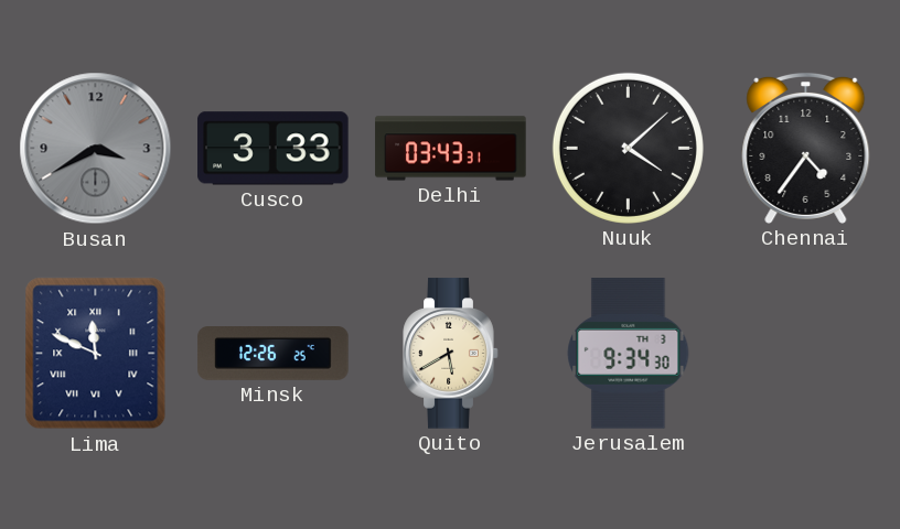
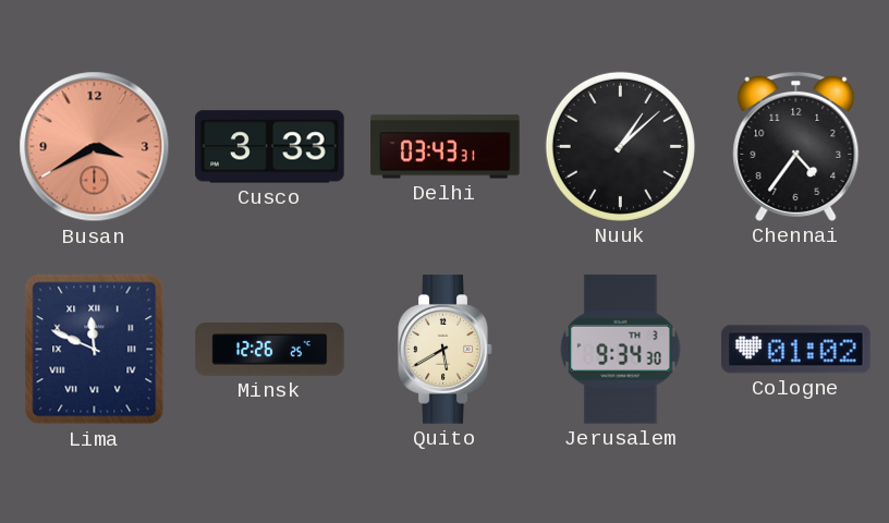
Busan dial: grey -> salmon (95, 147)
Nuuk: 4:08 -> 1:08 (620, 146)
Cologne: none -> 01:02 (796, 350)
